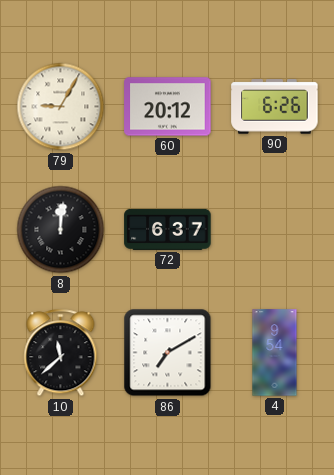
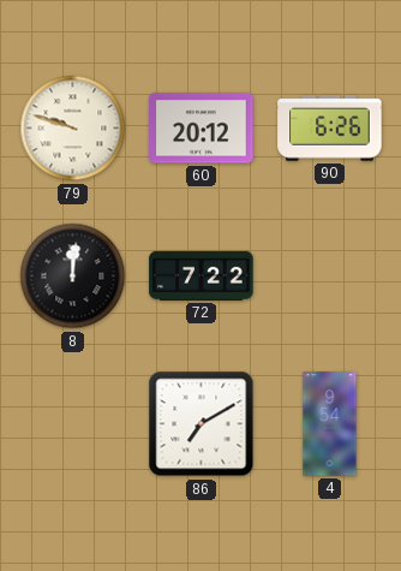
79: 9:05 -> 9:48 (73, 129)
72: 6:37 -> 7:22 (202, 275)
10: 11:38 -> none (61, 353)
